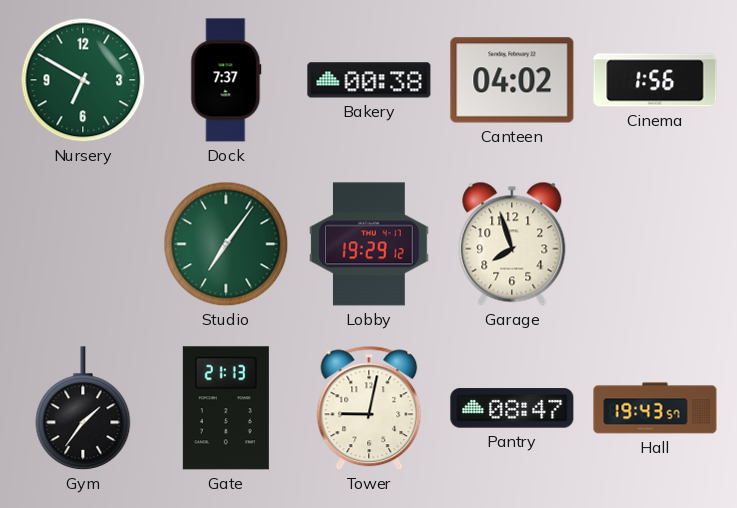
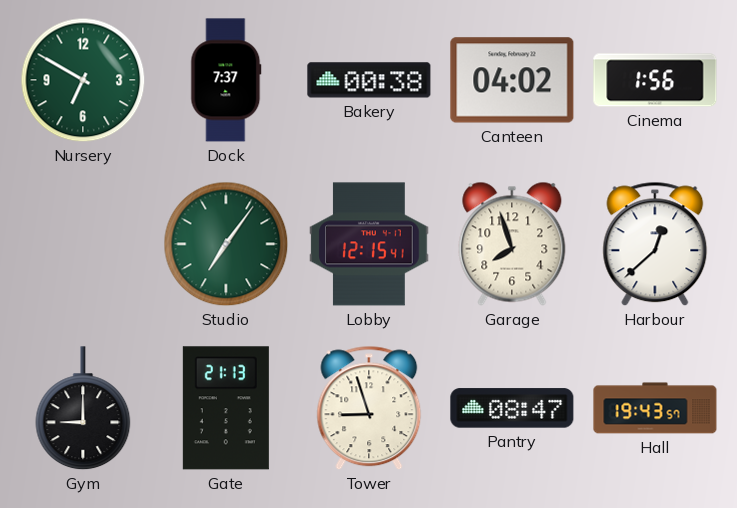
Lobby: 19:29 -> 12:15 (369, 244)
Harbour: none -> 12:38 (655, 244)
Gym: 1:36 -> 9:00 (83, 409)
Tower: 9:02 -> 8:57 (369, 408)
